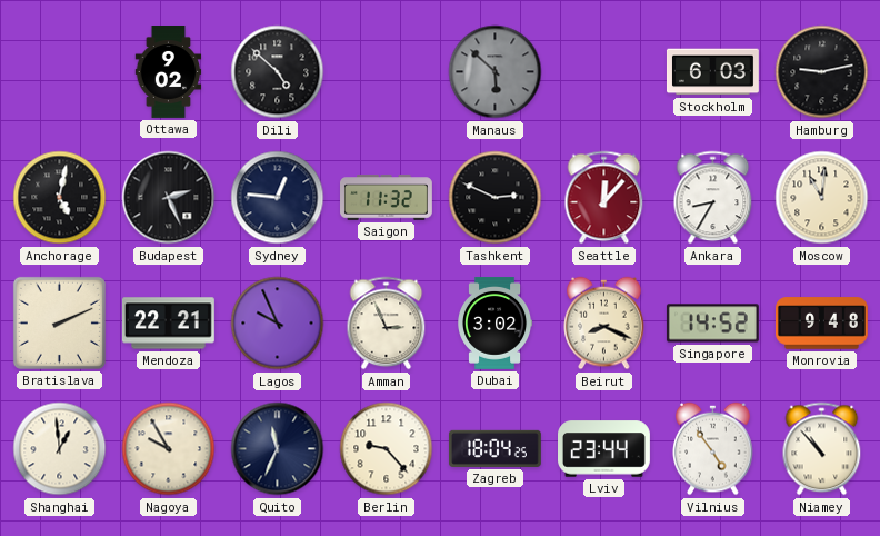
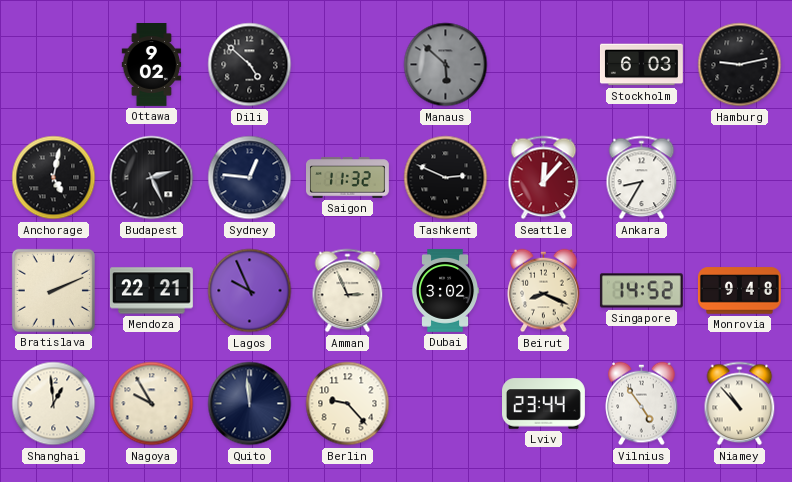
Moscow: 11:01 -> none (822, 198)
Quito: 11:34 -> 11:59 (250, 404)
Zagreb: 18:04 -> none (494, 448)
